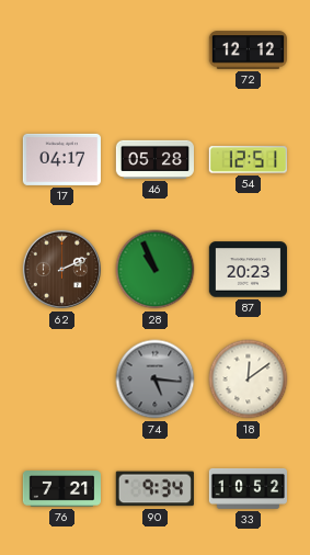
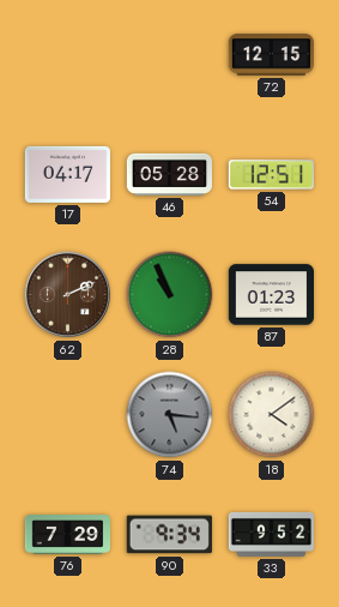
72: 12:12 -> 12:15 (271, 55)
87: 20:23 -> 01:23 (271, 295)
18: 12:09 -> 4:09 (272, 415)
76: 7:21 -> 7:29 (67, 535)
33: 10:52 -> 9:52 (271, 534)
